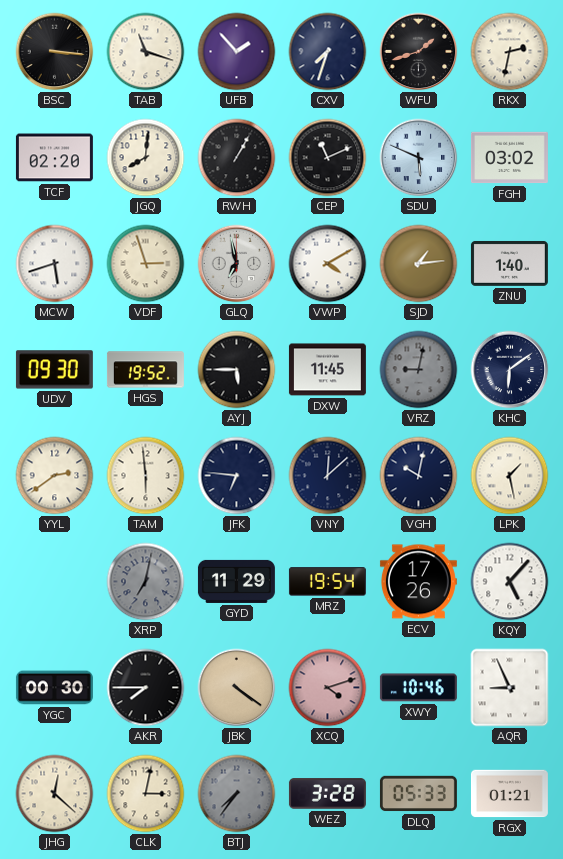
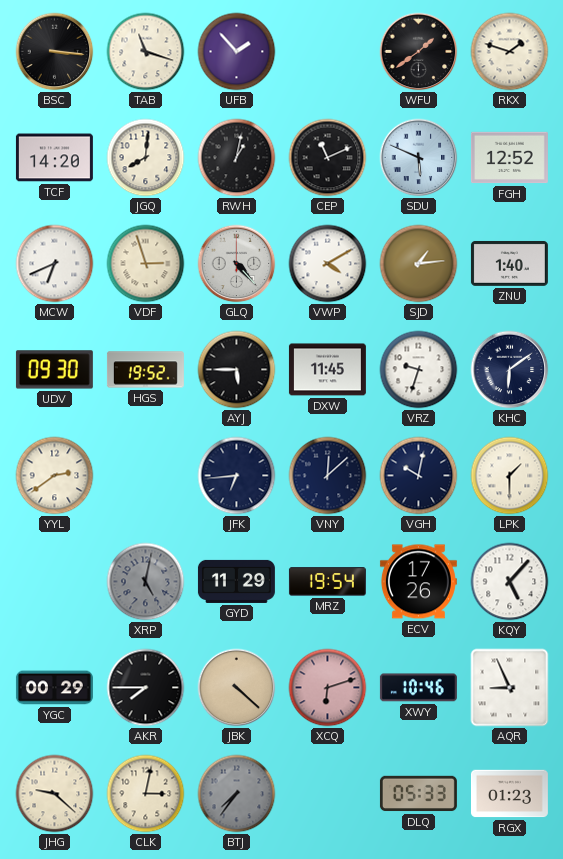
CXV: 7:33 -> none (328, 52)
WFU: 1:42 -> 1:39 (419, 52)
RKX: 2:32 -> 1:48 (510, 52)
TCF: 02:20 -> 14:20 (54, 158)
RWH: 1:05 -> 1:02 (237, 158)
FGH: 03:02 -> 12:52 (509, 158)
MCW: 5:42 -> 6:41 (55, 264)
GLQ: 6:58 -> 4:23 (237, 264)
VRZ: 9:02 -> 9:33 (419, 370)
VRZ dial: grey -> white (419, 370)
TAM: 5:59 -> none (146, 476)
JFK: 6:46 -> 6:44 (237, 476)
LPK: 1:28 -> 1:30 (510, 476)
XRP: 7:02 -> 5:02 (146, 582)
YGC: 00:30 -> 00:29 (54, 688)
JBK: 4:21 -> 4:22 (237, 688)
XCQ: 4:12 -> 6:12 (328, 688)
JHG: 12:22 -> 9:22 (55, 794)
WEZ: 3:28 -> none (327, 794)
RGX: 01:21 -> 01:23 (509, 794)
